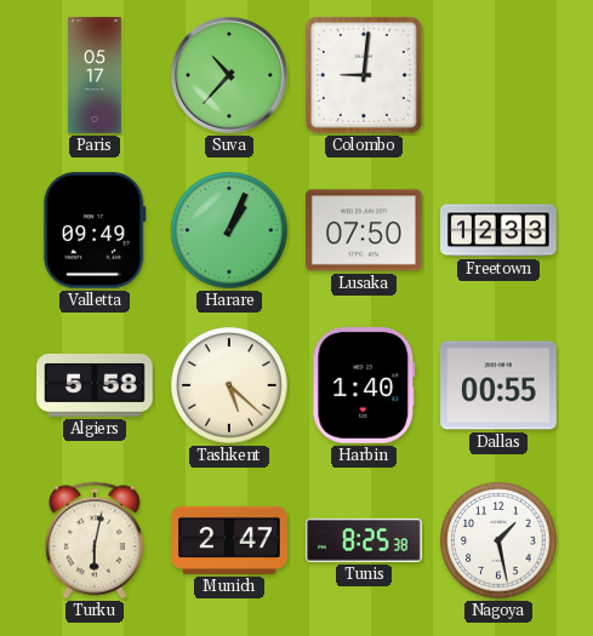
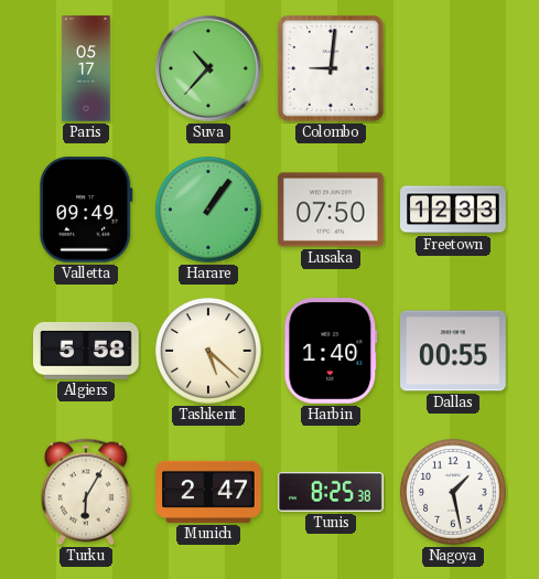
Harare: 1:04 -> 1:06 (208, 210)
Turku: 6:02 -> 6:05 (86, 492)
